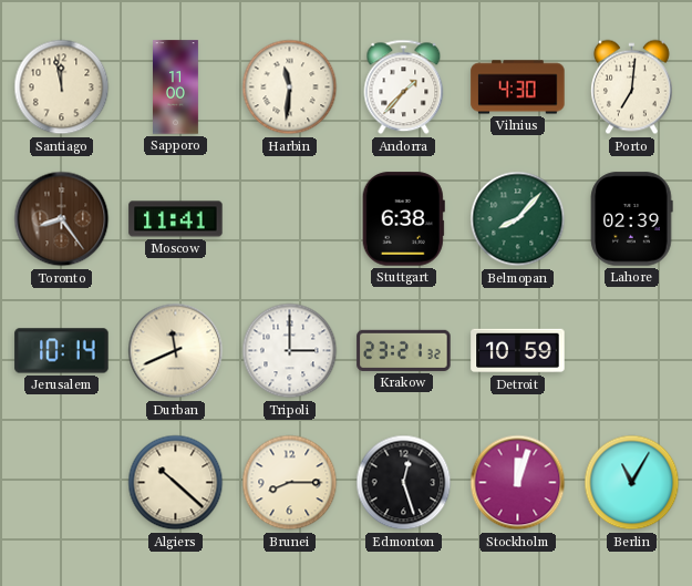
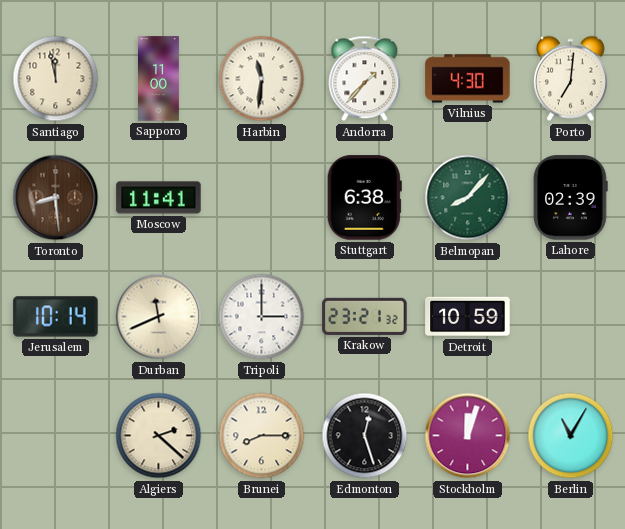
Toronto: 8:24 -> 8:29 (56, 198)
Algiers: 10:22 -> 2:22 (159, 436)
